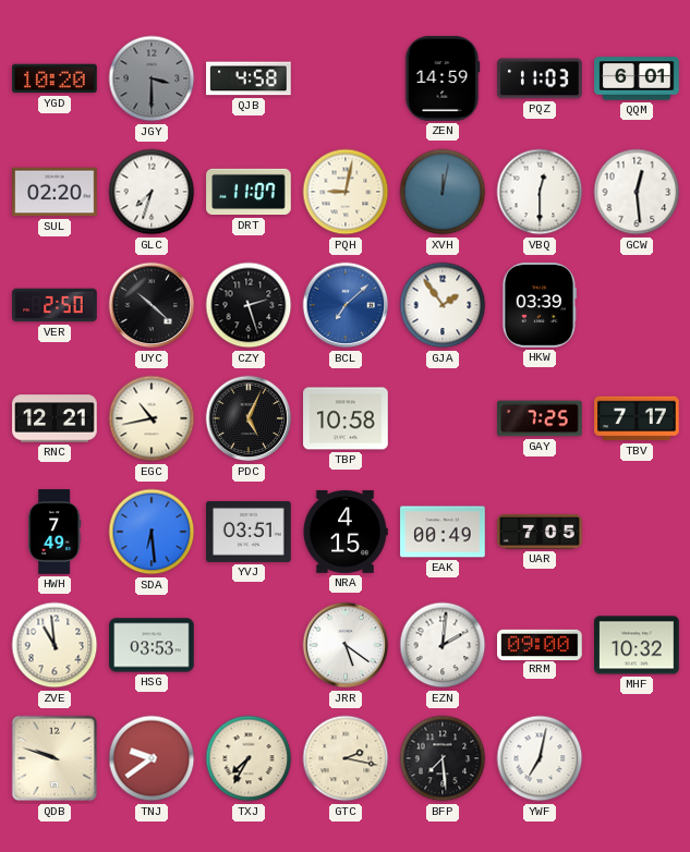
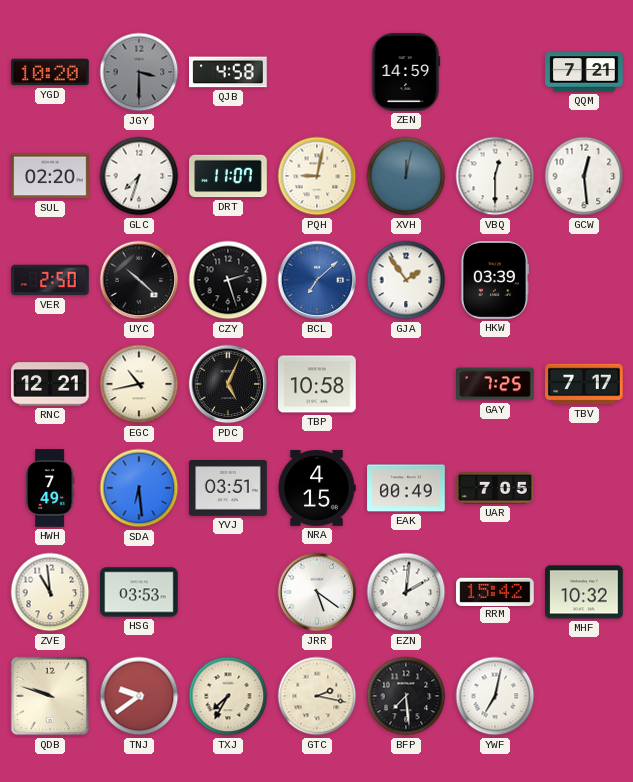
PQZ: 11:03 -> none (540, 78)
QQM: 6:01 -> 7:21 (584, 72)
RRM: 09:00 -> 15:42 (495, 591)
